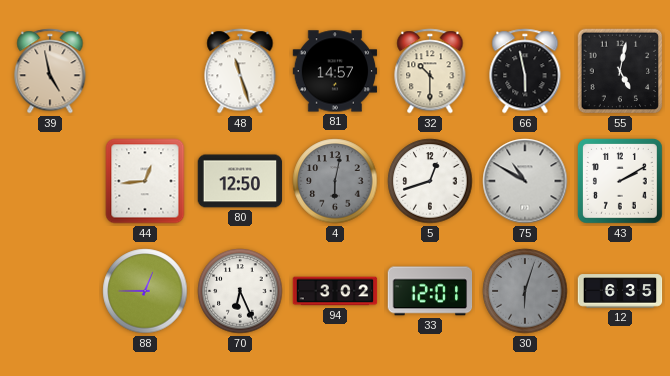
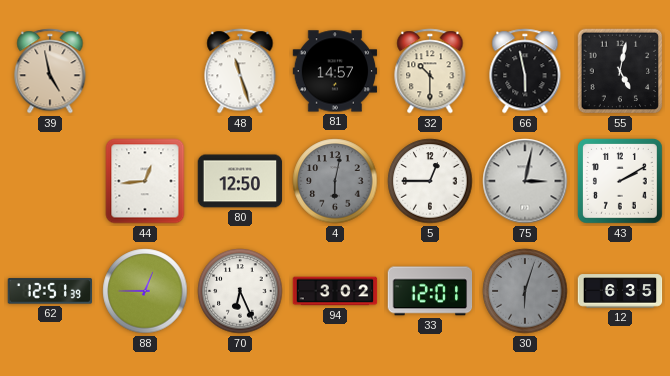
5: 12:42 -> 12:45 (430, 181)
75: 10:50 -> 3:02 (525, 181)
62: none -> 12:51 (50, 291)
